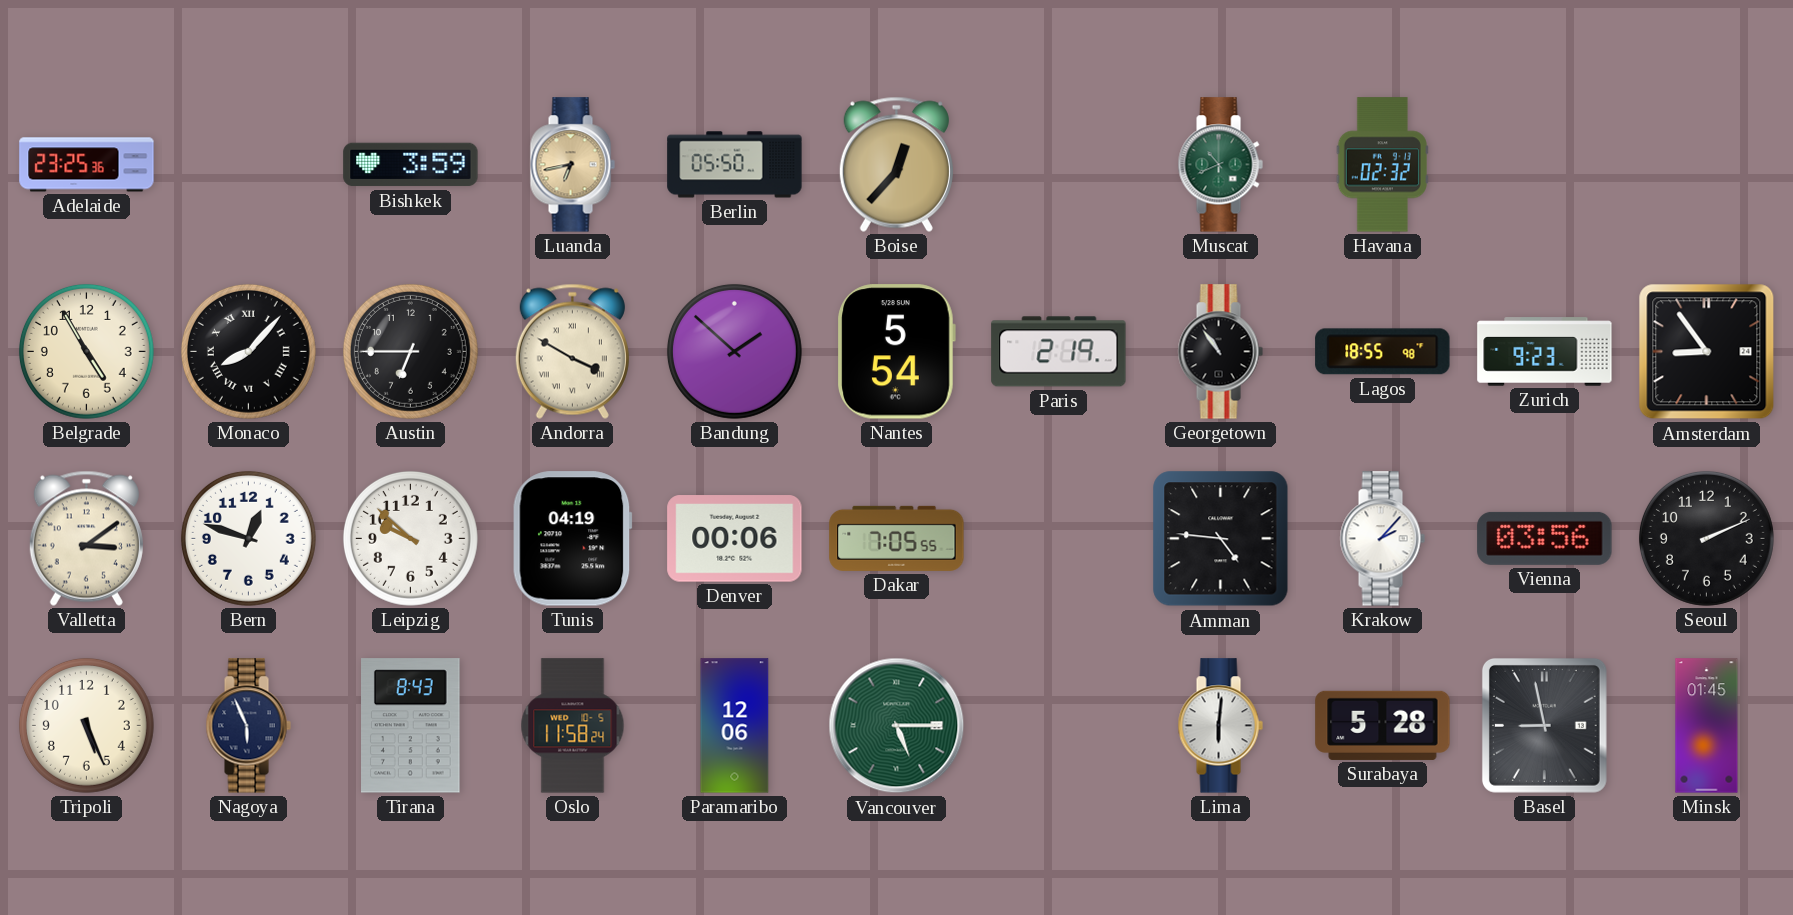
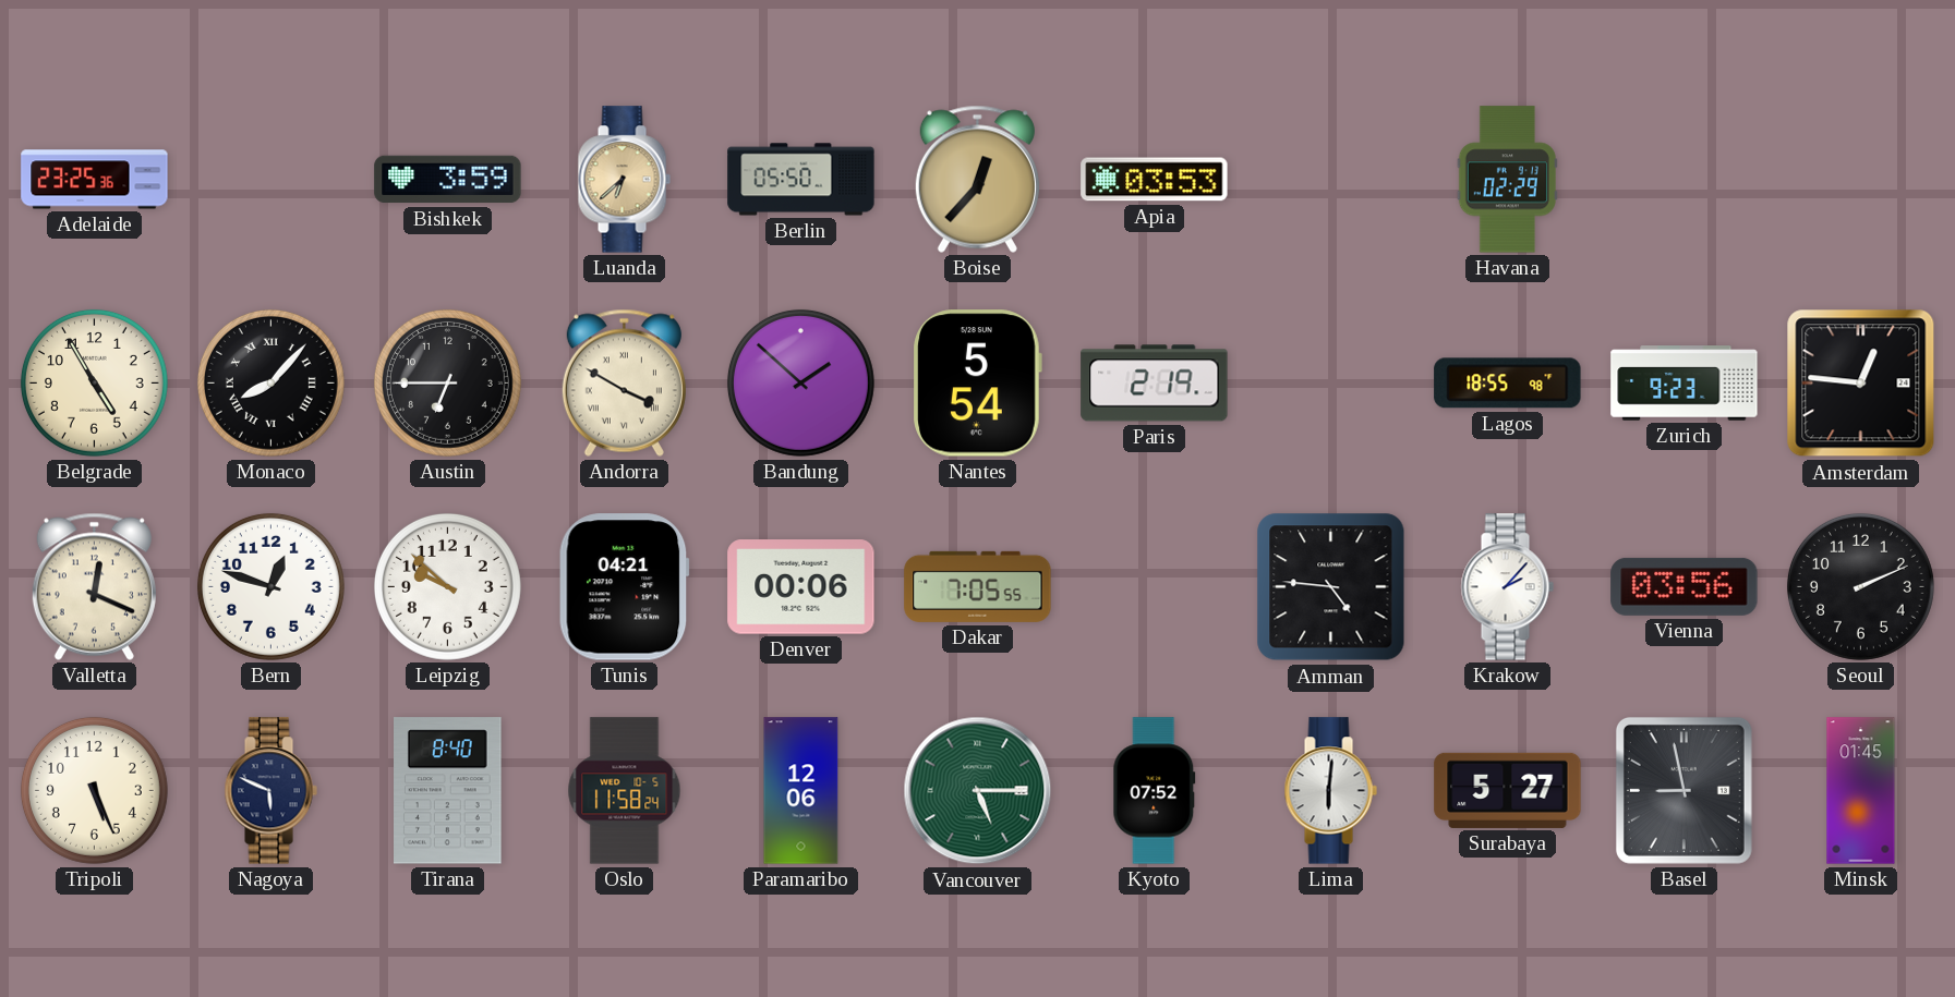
Luanda: 6:43 -> 6:38 (624, 180)
Apia: none -> 03:53 (1155, 180)
Muscat: 10:41 -> none (1220, 165)
Havana: 02:32 -> 02:29 (1507, 180)
Georgetown: 10:54 -> none (1220, 352)
Amsterdam: 8:54 -> 12:46 (1861, 384)
Valletta: 3:09 -> 12:19 (94, 586)
Tunis: 04:19 -> 04:21 (624, 587)
Nagoya: 5:56 -> 5:49 (270, 791)
Tirana: 8:43 -> 8:40 (448, 791)
Kyoto: none -> 07:52 (1155, 791)
Surabaya: 5:28 -> 5:27 (1508, 790)
